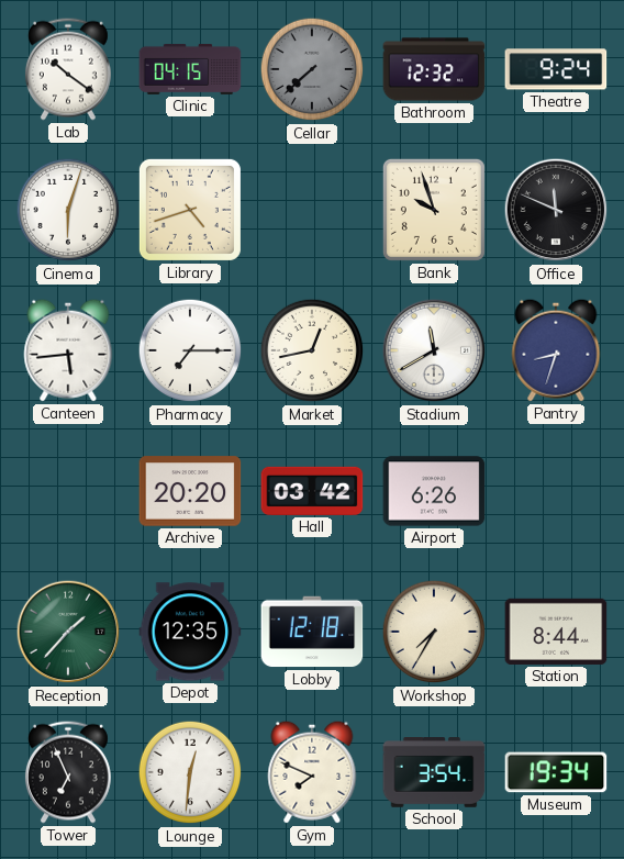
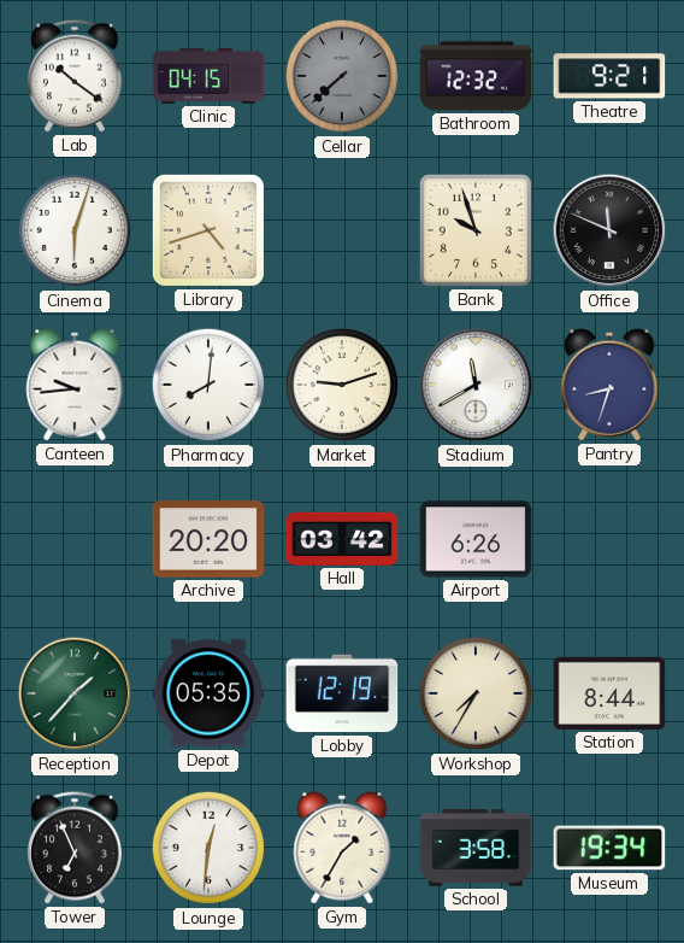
Theatre: 9:24 -> 9:21 (609, 76)
Canteen: 5:44 -> 9:44 (75, 385)
Pharmacy: 7:15 -> 8:01 (208, 385)
Market: 12:43 -> 9:12 (342, 385)
Depot: 12:35 -> 05:35 (208, 693)
Lobby: 12:18 -> 12:19 (342, 693)
Gym: 7:49 -> 1:35 (342, 848)
School: 3:54 -> 3:58 (476, 849)
